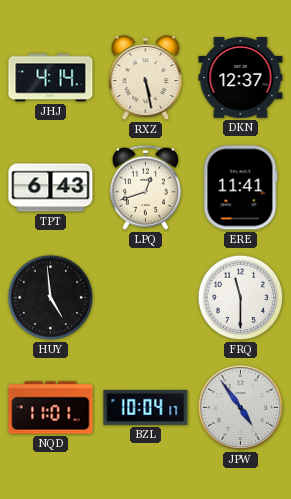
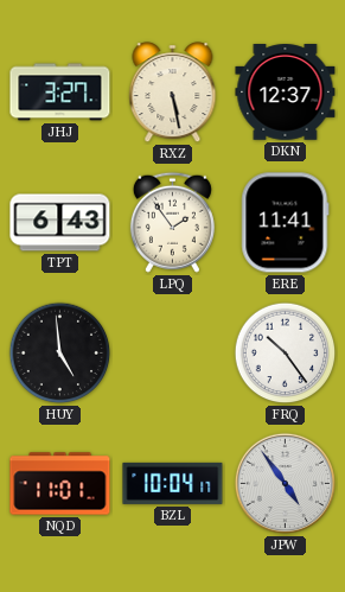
JHJ: 4:14 -> 3:27 (60, 93)
LPQ: 12:42 -> 1:54 (172, 222)
FRQ: 11:30 -> 10:24 (286, 354)
